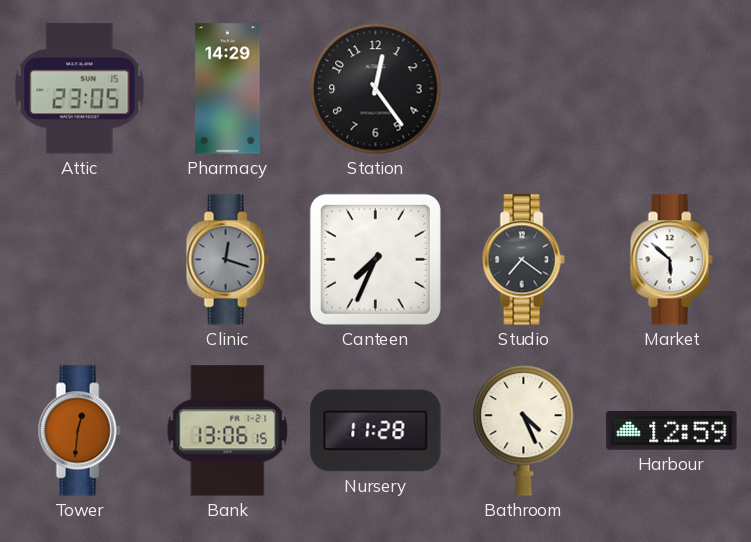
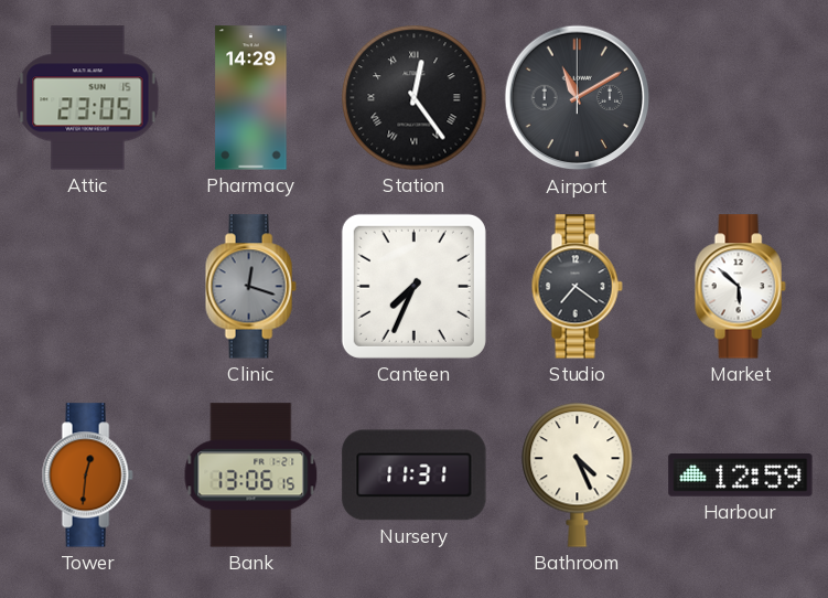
Station numerals: Arabic -> Roman (415, 98)
Airport: none -> 11:10 (578, 98)
Nursery: 11:28 -> 11:31 (415, 476)
